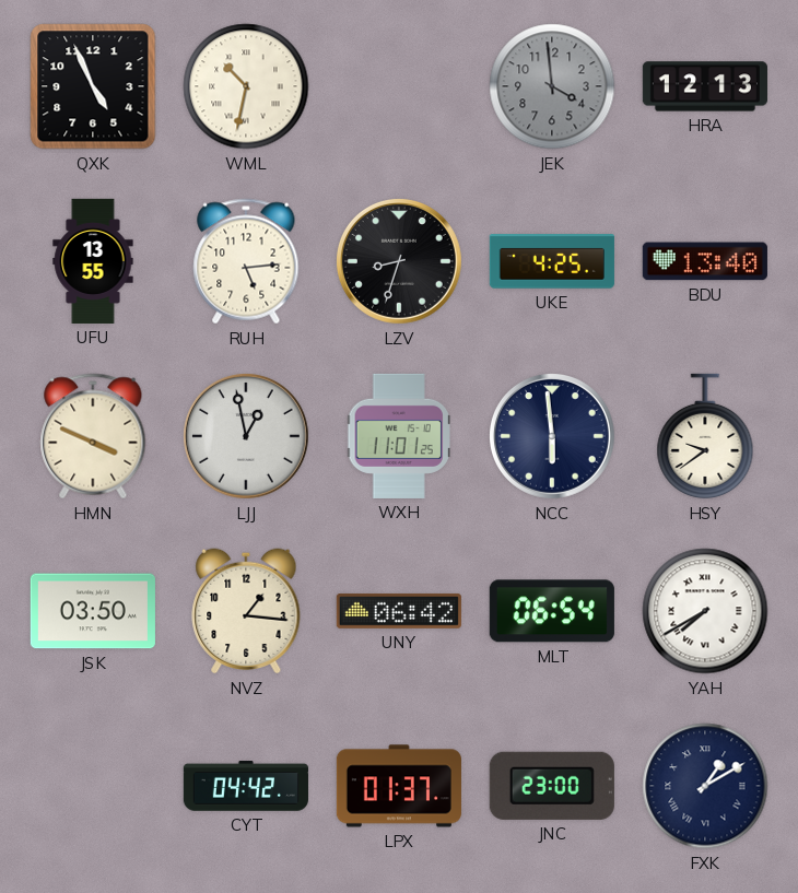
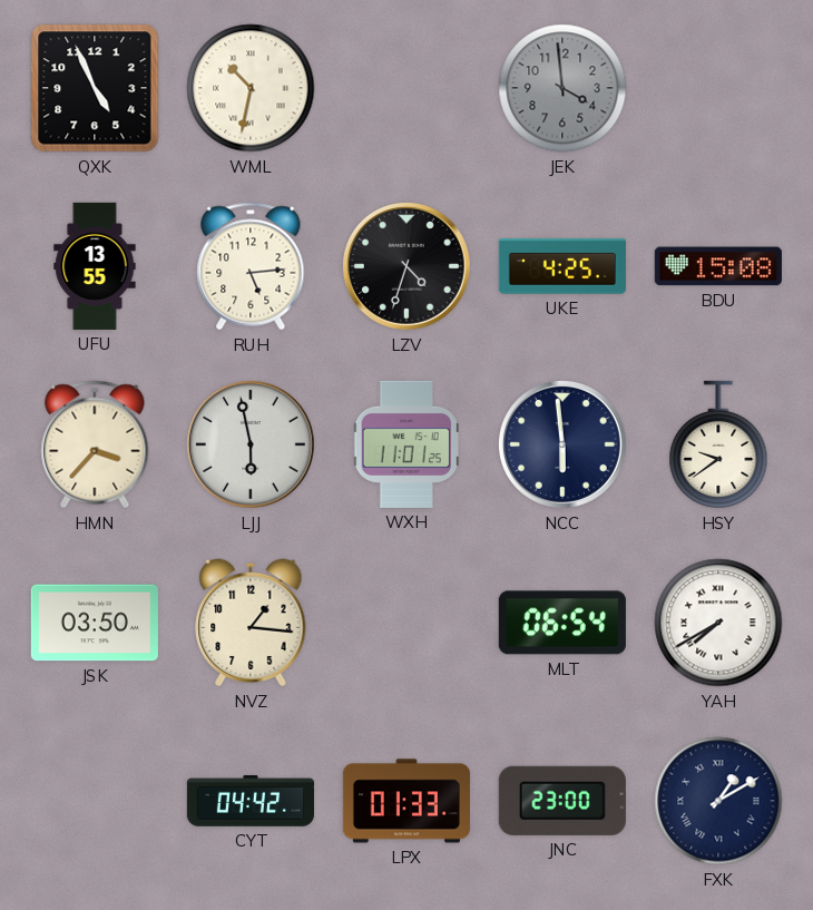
HRA: 12:13 -> none (705, 86)
LZV: 8:33 -> 4:33 (406, 266)
BDU: 13:40 -> 15:08 (718, 266)
HMN: 3:49 -> 3:37 (95, 444)
LJJ: 12:58 -> 5:58 (251, 444)
UNY: 06:42 -> none (399, 611)
LPX: 01:37 -> 01:33 (406, 801)
